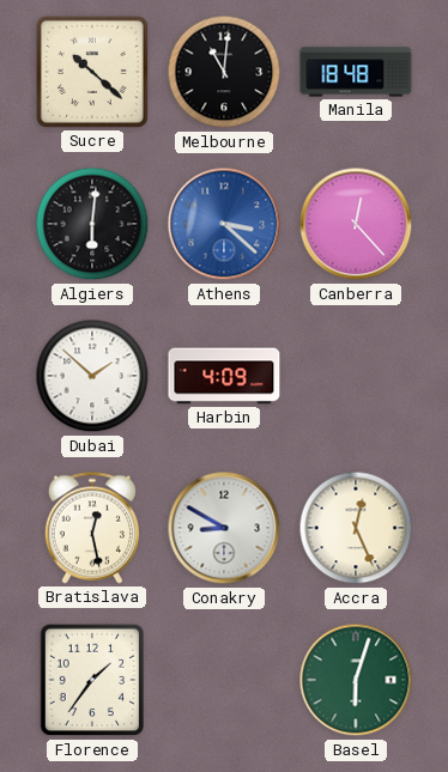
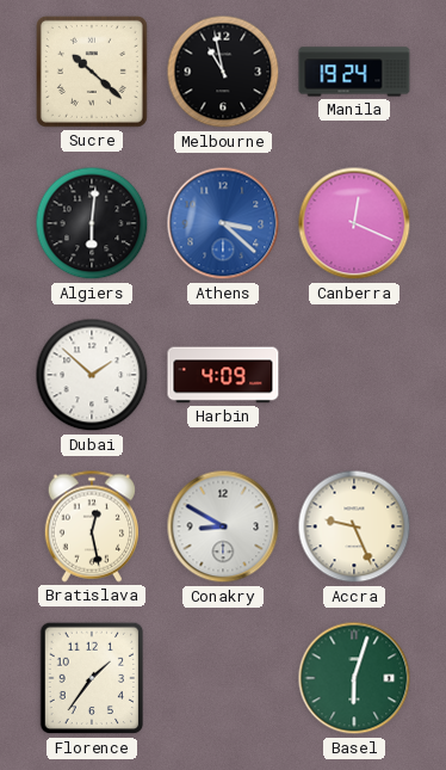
Melbourne: 11:01 -> 10:58 (223, 72)
Manila: 18:48 -> 19:24 (354, 72)
Canberra: 12:23 -> 12:19 (354, 223)
Accra: 12:26 -> 9:26 (354, 526)
